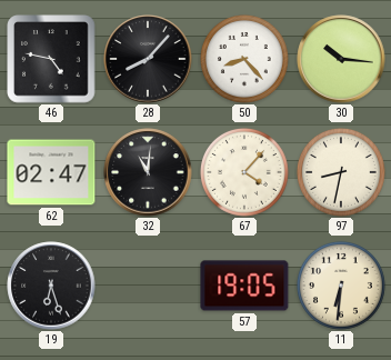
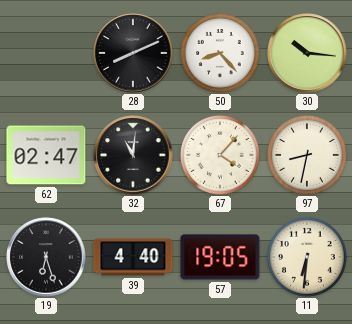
46: 4:47 -> none (51, 59)
28: 8:07 -> 8:11 (133, 53)
39: none -> 4:40 (133, 257)
